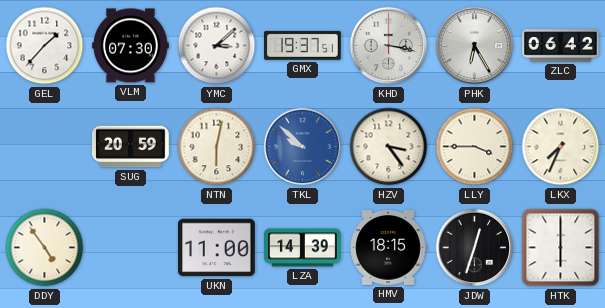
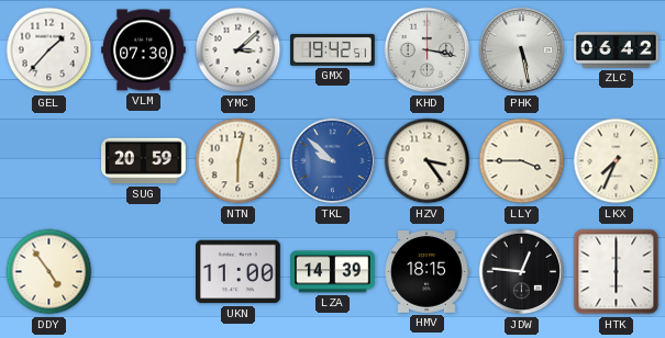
GMX: 19:37 -> 19:42 (333, 49)
PHK: 6:25 -> 5:28 (522, 50)
JDW: 12:33 -> 12:46 (522, 272)
